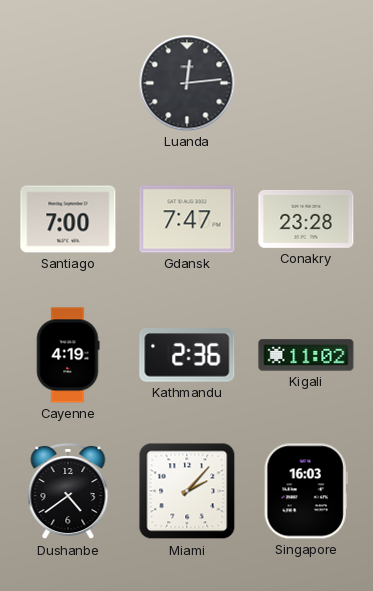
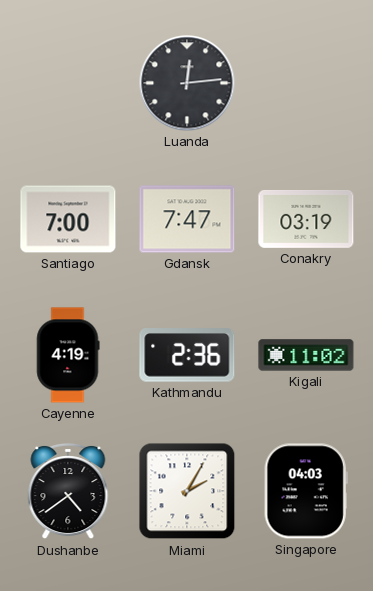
Conakry: 23:28 -> 03:19 (306, 219)
Miami: 2:07 -> 2:05 (187, 491)
Singapore: 16:03 -> 04:03 (306, 491)
